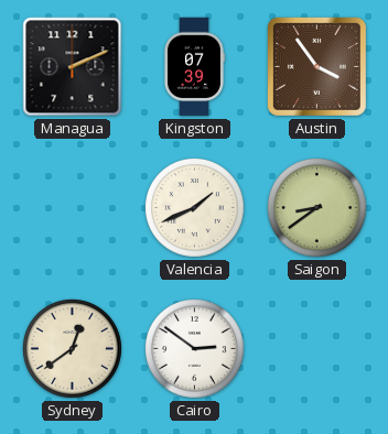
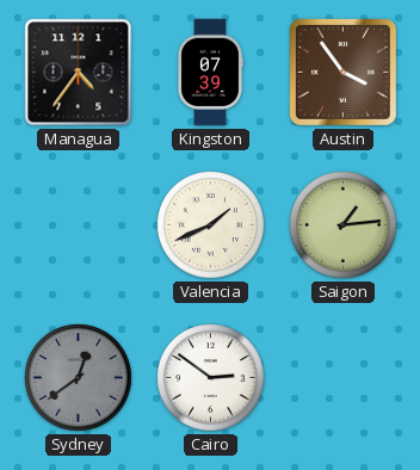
Managua: 2:11 -> 4:36 (79, 73)
Saigon: 8:39 -> 1:14 (344, 225)
Sydney dial: cream -> grey (79, 378)
